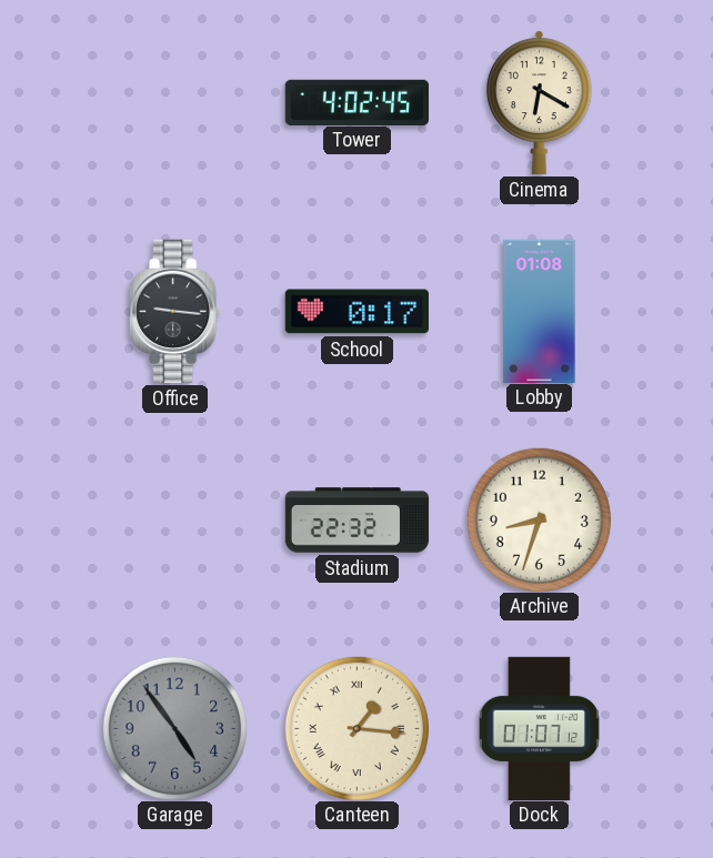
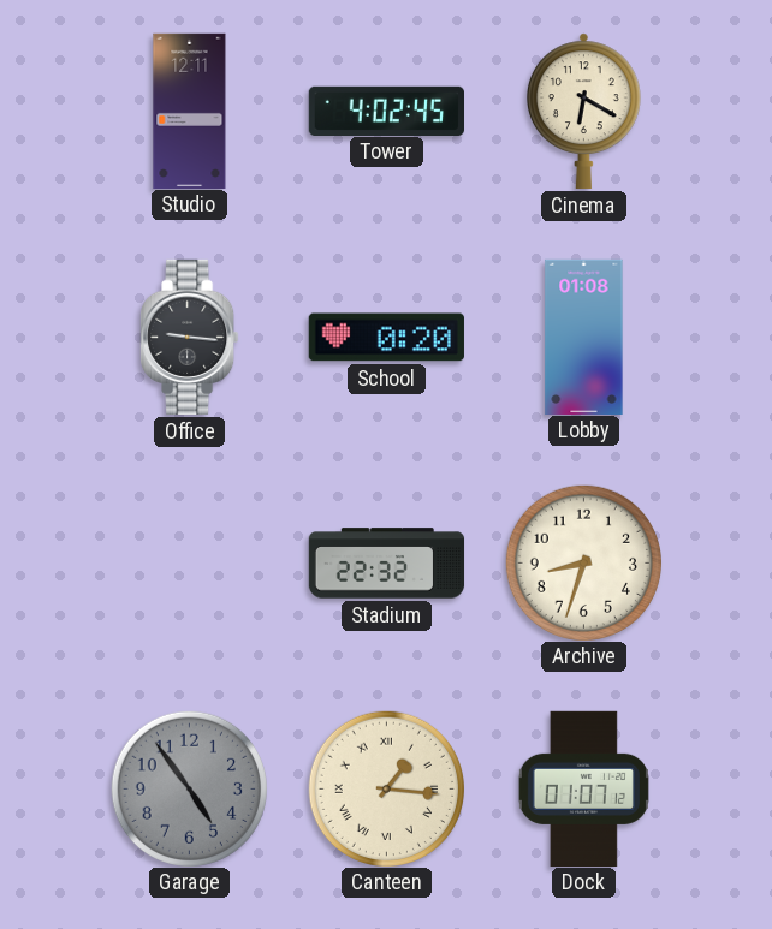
Studio: none -> 12:11 (190, 111)
School: 0:17 -> 0:20 (386, 338)
